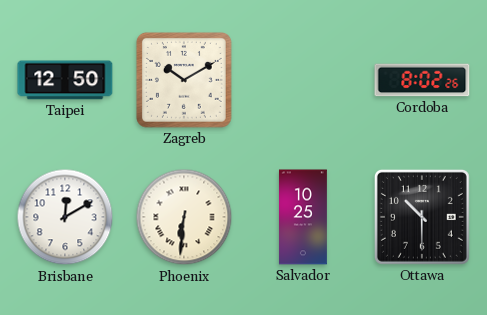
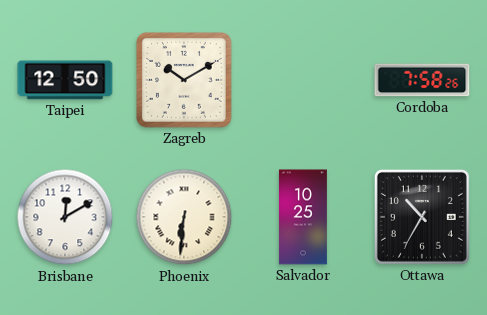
Cordoba: 8:02 -> 7:58 (422, 80)
Ottawa: 10:30 -> 10:35 (422, 217)
